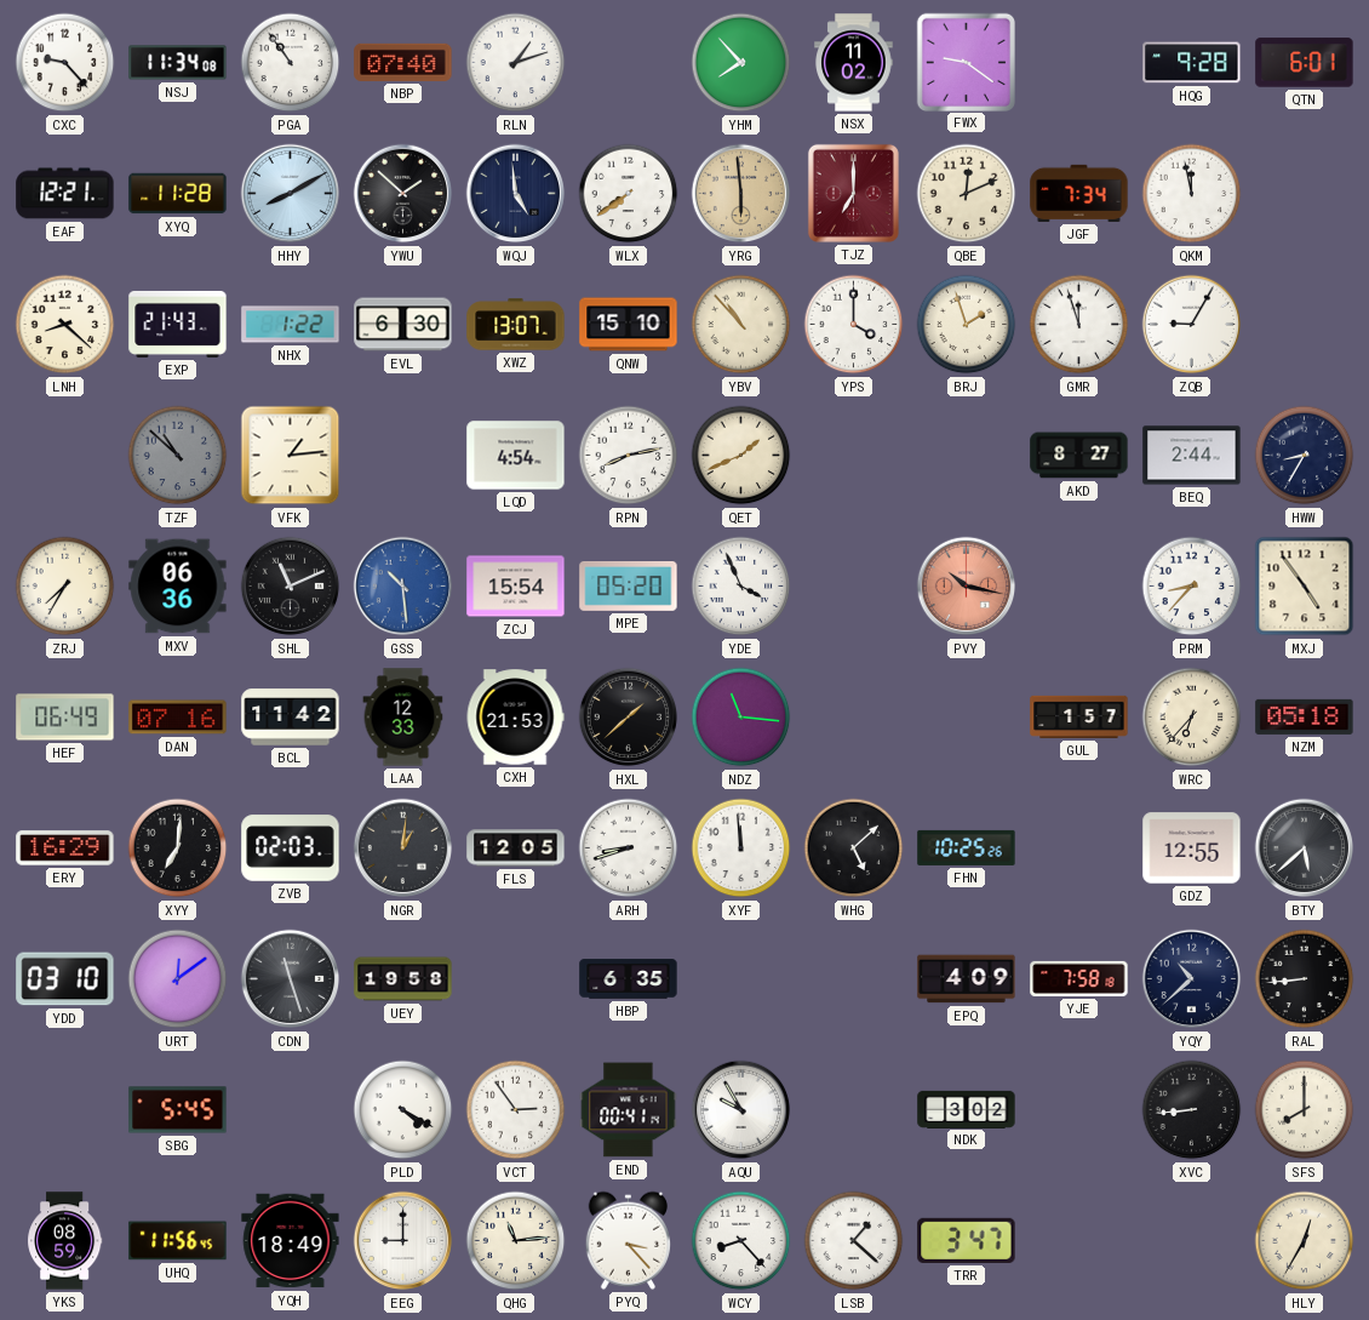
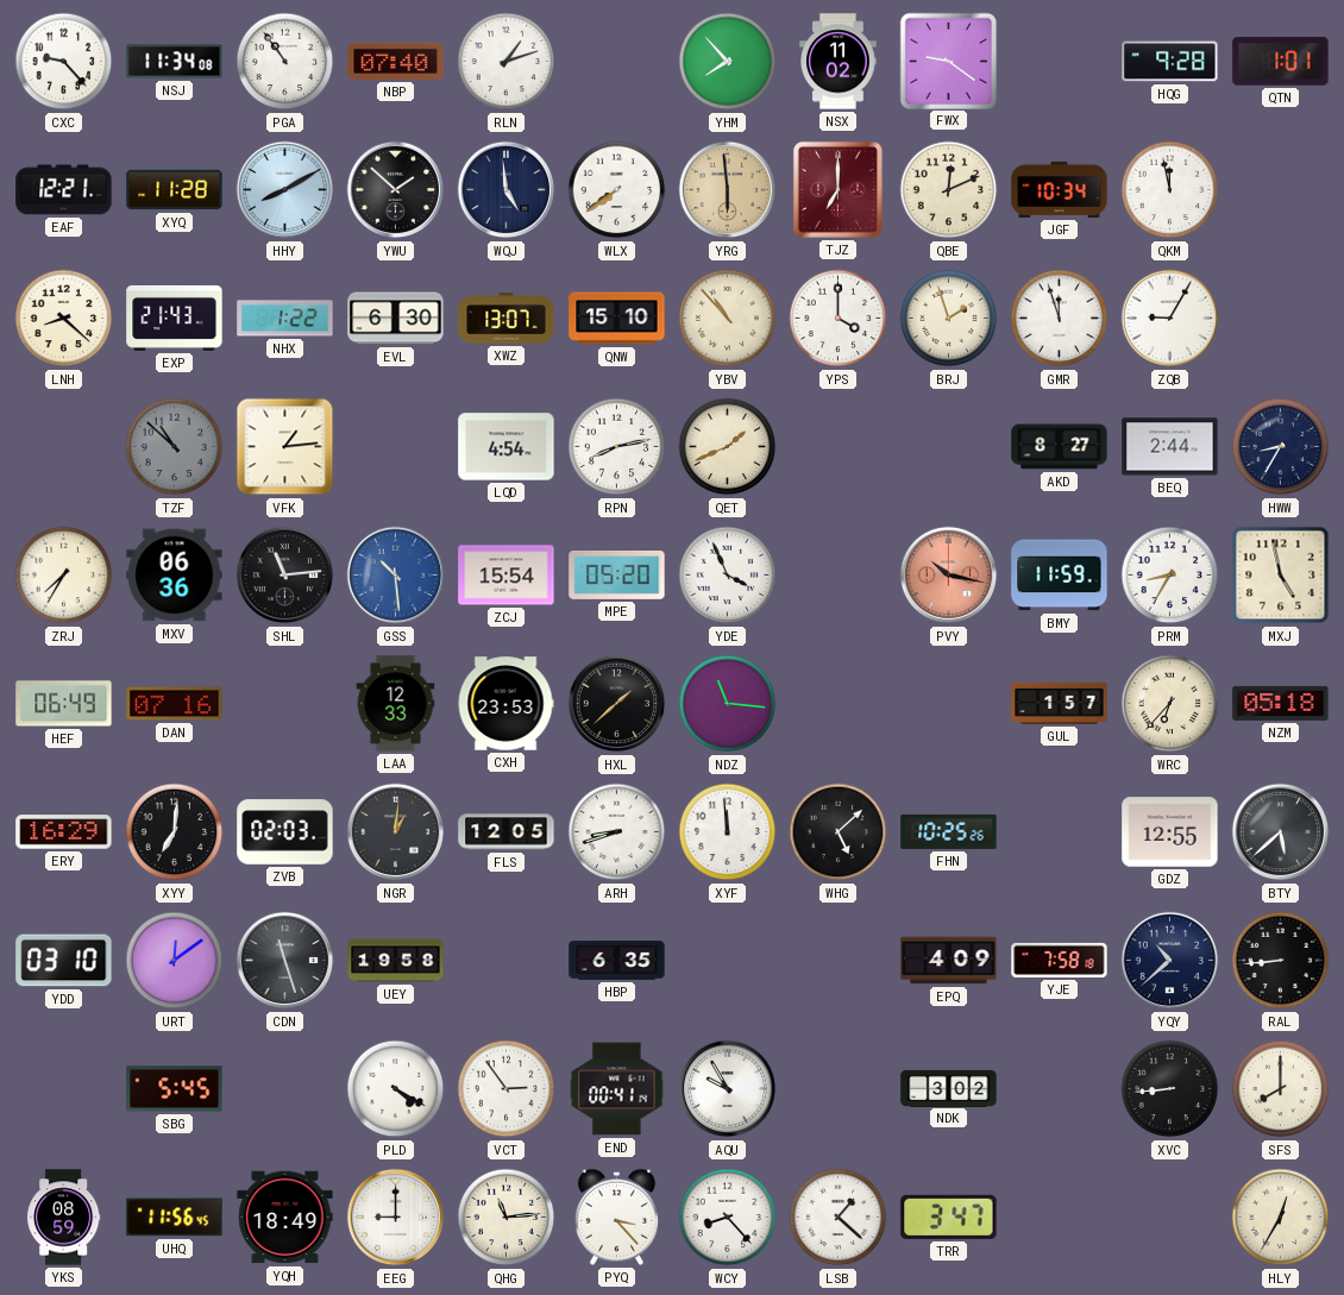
QTN: 6:01 -> 1:01 (1281, 62)
JGF: 7:34 -> 10:34 (1060, 189)
SHL: 11:11 -> 11:14 (285, 576)
BMY: none -> 11:59 (1060, 576)
PRM: 8:37 -> 8:35 (1170, 576)
MXJ: 4:54 -> 4:58 (1281, 576)
BCL: 11:42 -> none (291, 718)
CXH: 21:53 -> 23:53 (505, 704)
